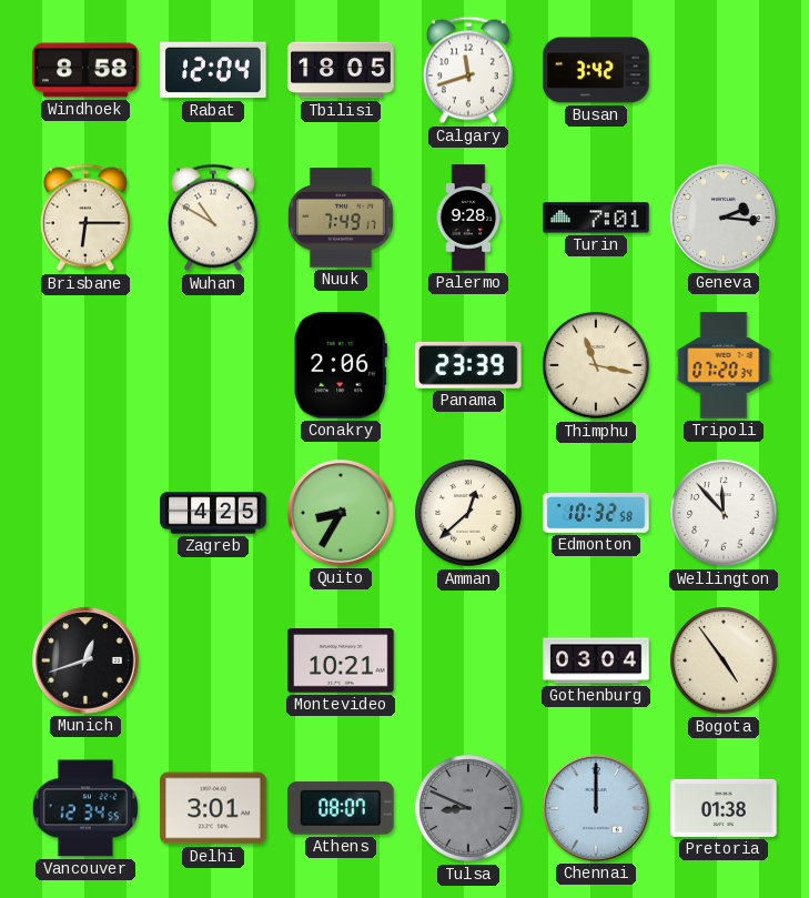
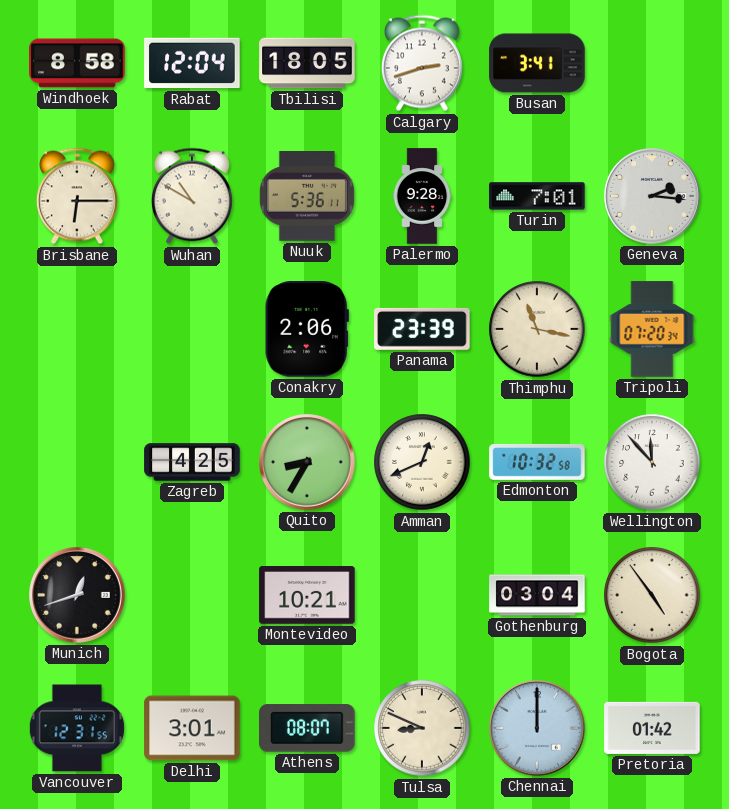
Calgary: 11:42 -> 2:42 (422, 63)
Busan: 3:42 -> 3:41 (537, 63)
Nuuk: 7:49 -> 5:36 (307, 197)
Amman: 12:38 -> 12:41 (422, 462)
Vancouver: 12:34 -> 12:31 (77, 728)
Tulsa dial: grey -> cream (422, 728)
Pretoria: 01:38 -> 01:42 (652, 728)
